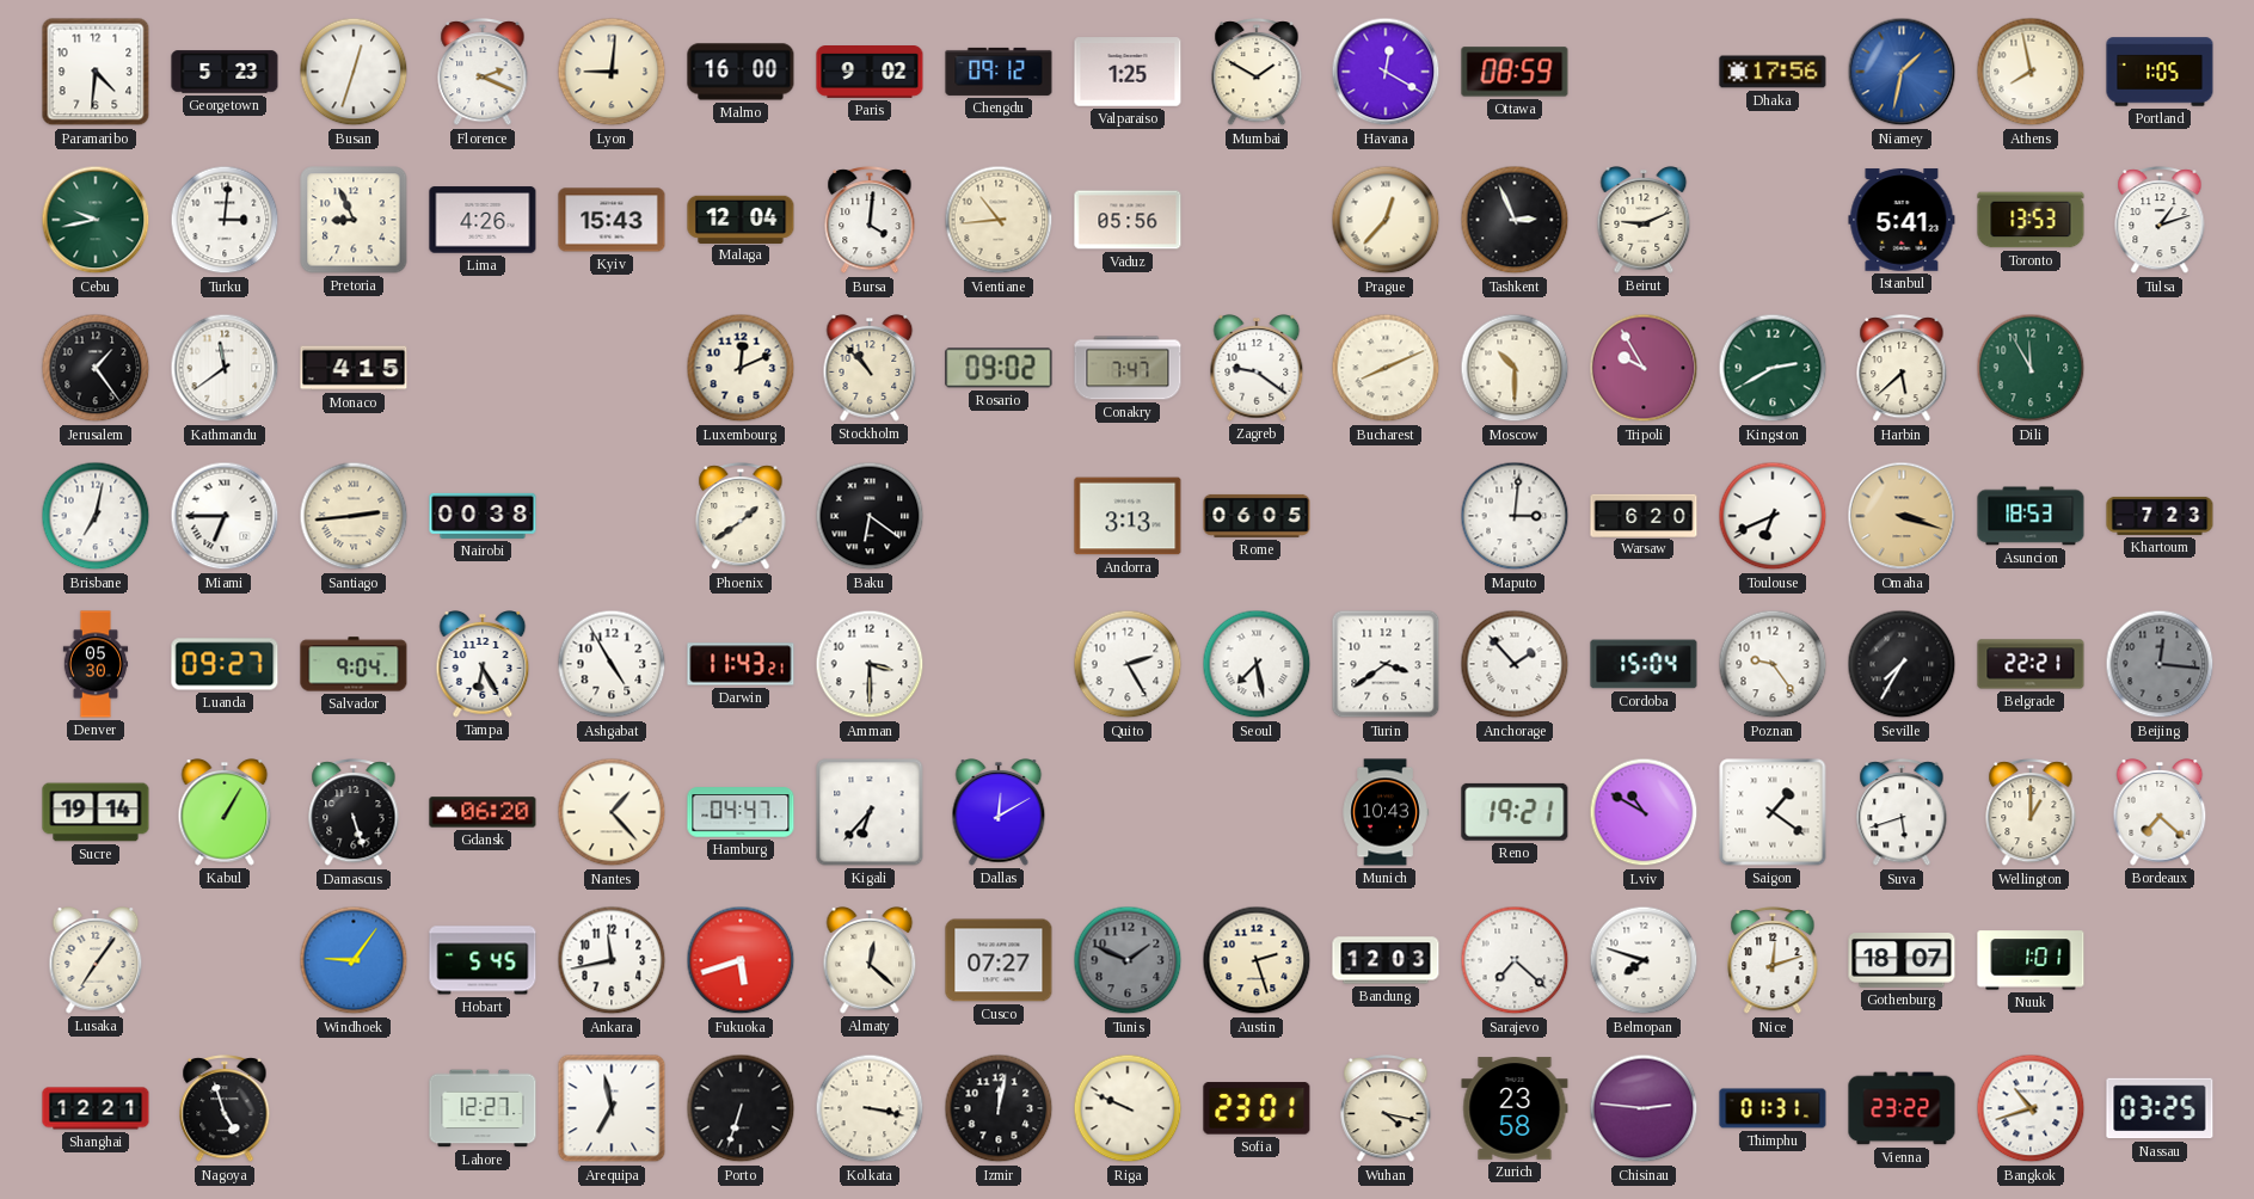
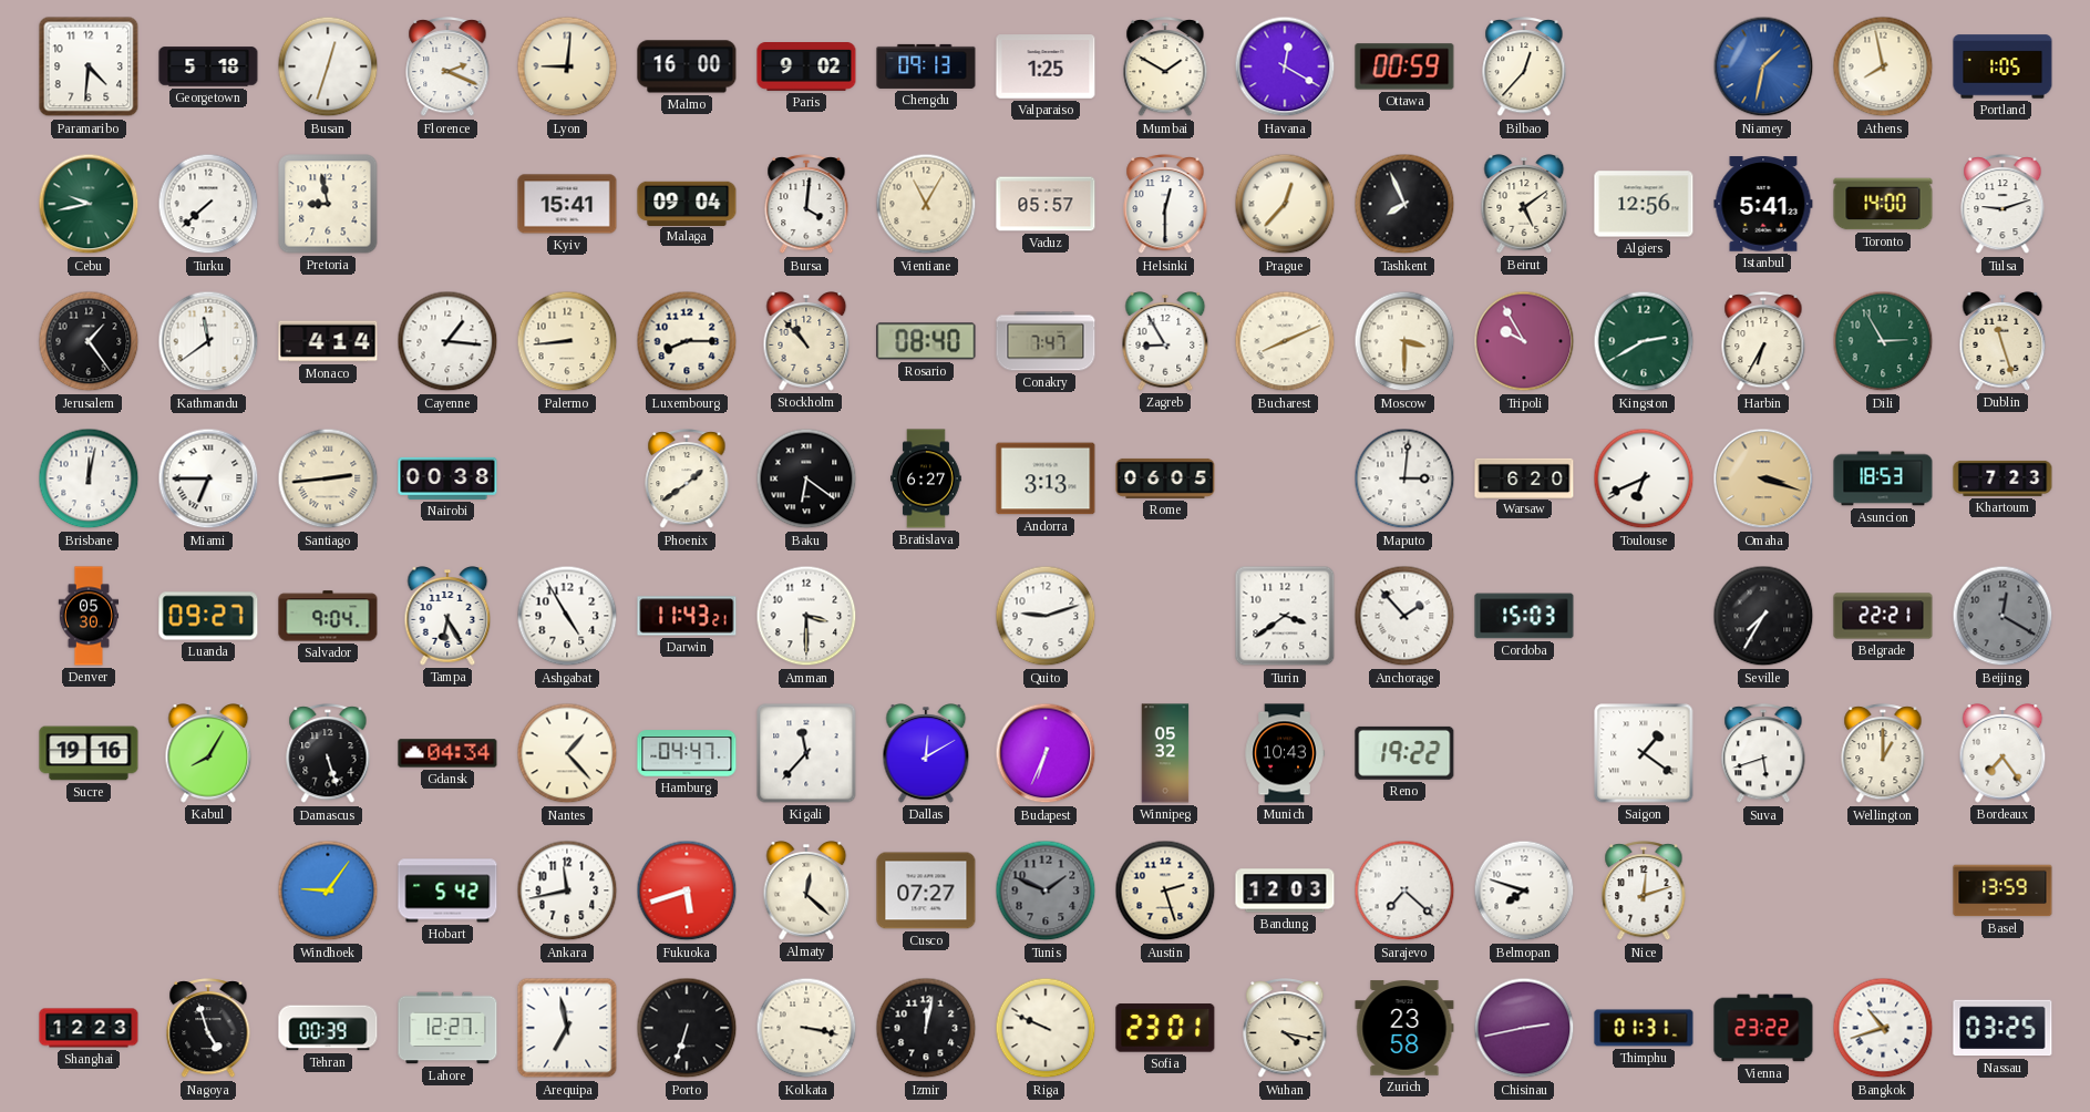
Georgetown: 5:23 -> 5:18 (208, 66)
Chengdu: 09:12 -> 09:13 (926, 66)
Ottawa: 08:59 -> 00:59 (1404, 66)
Bilbao: none -> 12:37 (1524, 68)
Dhaka: 17:56 -> none (1773, 72)
Turku: 3:01 -> 7:38 (208, 204)
Pretoria: 8:56 -> 8:58 (328, 204)
Lima: 4:26 -> none (483, 220)
Kyiv: 15:43 -> 15:41 (567, 204)
Malaga: 12:04 -> 09:04 (687, 203)
Vientiane: 10:44 -> 11:05 (926, 204)
Vaduz: 05:56 -> 05:57 (1046, 204)
Helsinki: none -> 12:30 (1165, 205)
Tashkent: 2:56 -> 7:56 (1404, 204)
Beirut: 9:11 -> 5:09 (1524, 205)
Algiers: none -> 12:56 (1644, 204)
Toronto: 13:53 -> 14:00 (1883, 204)
Tulsa: 1:12 -> 9:12 (2003, 205)
Monaco: 4:15 -> 4:14 (328, 341)
Cayenne: none -> 1:16 (447, 341)
Palermo: none -> 8:44 (567, 341)
Luxembourg: 12:11 -> 8:15 (687, 341)
Rosario: 09:02 -> 08:40 (926, 341)
Zagreb: 9:21 -> 8:55 (1165, 342)
Moscow: 10:30 -> 3:30 (1404, 341)
Harbin: 5:38 -> 6:35 (1763, 342)
Dili: 11:55 -> 2:55 (1883, 341)
Dublin: none -> 11:27 (2003, 342)
Brisbane: 7:02 -> 12:02 (89, 478)
Bratislava: none -> 6:27 (926, 478)
Quito: 2:25 -> 9:12 (1046, 616)
Seoul: 7:28 -> none (1257, 664)
Cordoba: 15:04 -> 15:03 (1524, 616)
Poznan: 9:24 -> none (1773, 664)
Beijing: 12:16 -> 12:20 (2003, 616)
Sucre: 19:14 -> 19:16 (89, 753)
Kabul: 1:05 -> 8:05 (208, 754)
Gdansk: 06:20 -> 04:34 (447, 753)
Kigali: 6:37 -> 11:37 (806, 753)
Budapest: none -> 6:34 (1046, 753)
Winnipeg: none -> 05:32 (1165, 753)
Reno: 19:21 -> 19:22 (1404, 753)
Lviv: 10:50 -> none (1644, 812)
Bordeaux: 7:22 -> 7:24 (2003, 754)
Lusaka: 7:06 -> none (96, 961)
Hobart: 5:45 -> 5:42 (447, 890)
Gothenburg: 18:07 -> none (1902, 960)
Nuuk: 1:01 -> none (2031, 960)
Basel: none -> 13:59 (2003, 890)
Shanghai: 12:21 -> 12:23 (89, 1028)
Tehran: none -> 00:39 (328, 1028)
Chisinau: 2:46 -> 2:43 (1524, 1028)
